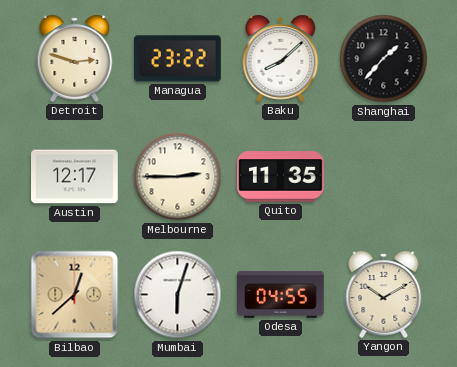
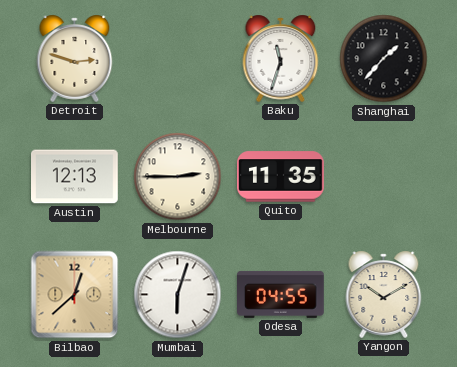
Managua: 23:22 -> none (178, 59)
Baku: 8:08 -> 11:33 (281, 58)
Austin: 12:17 -> 12:13 (75, 177)
